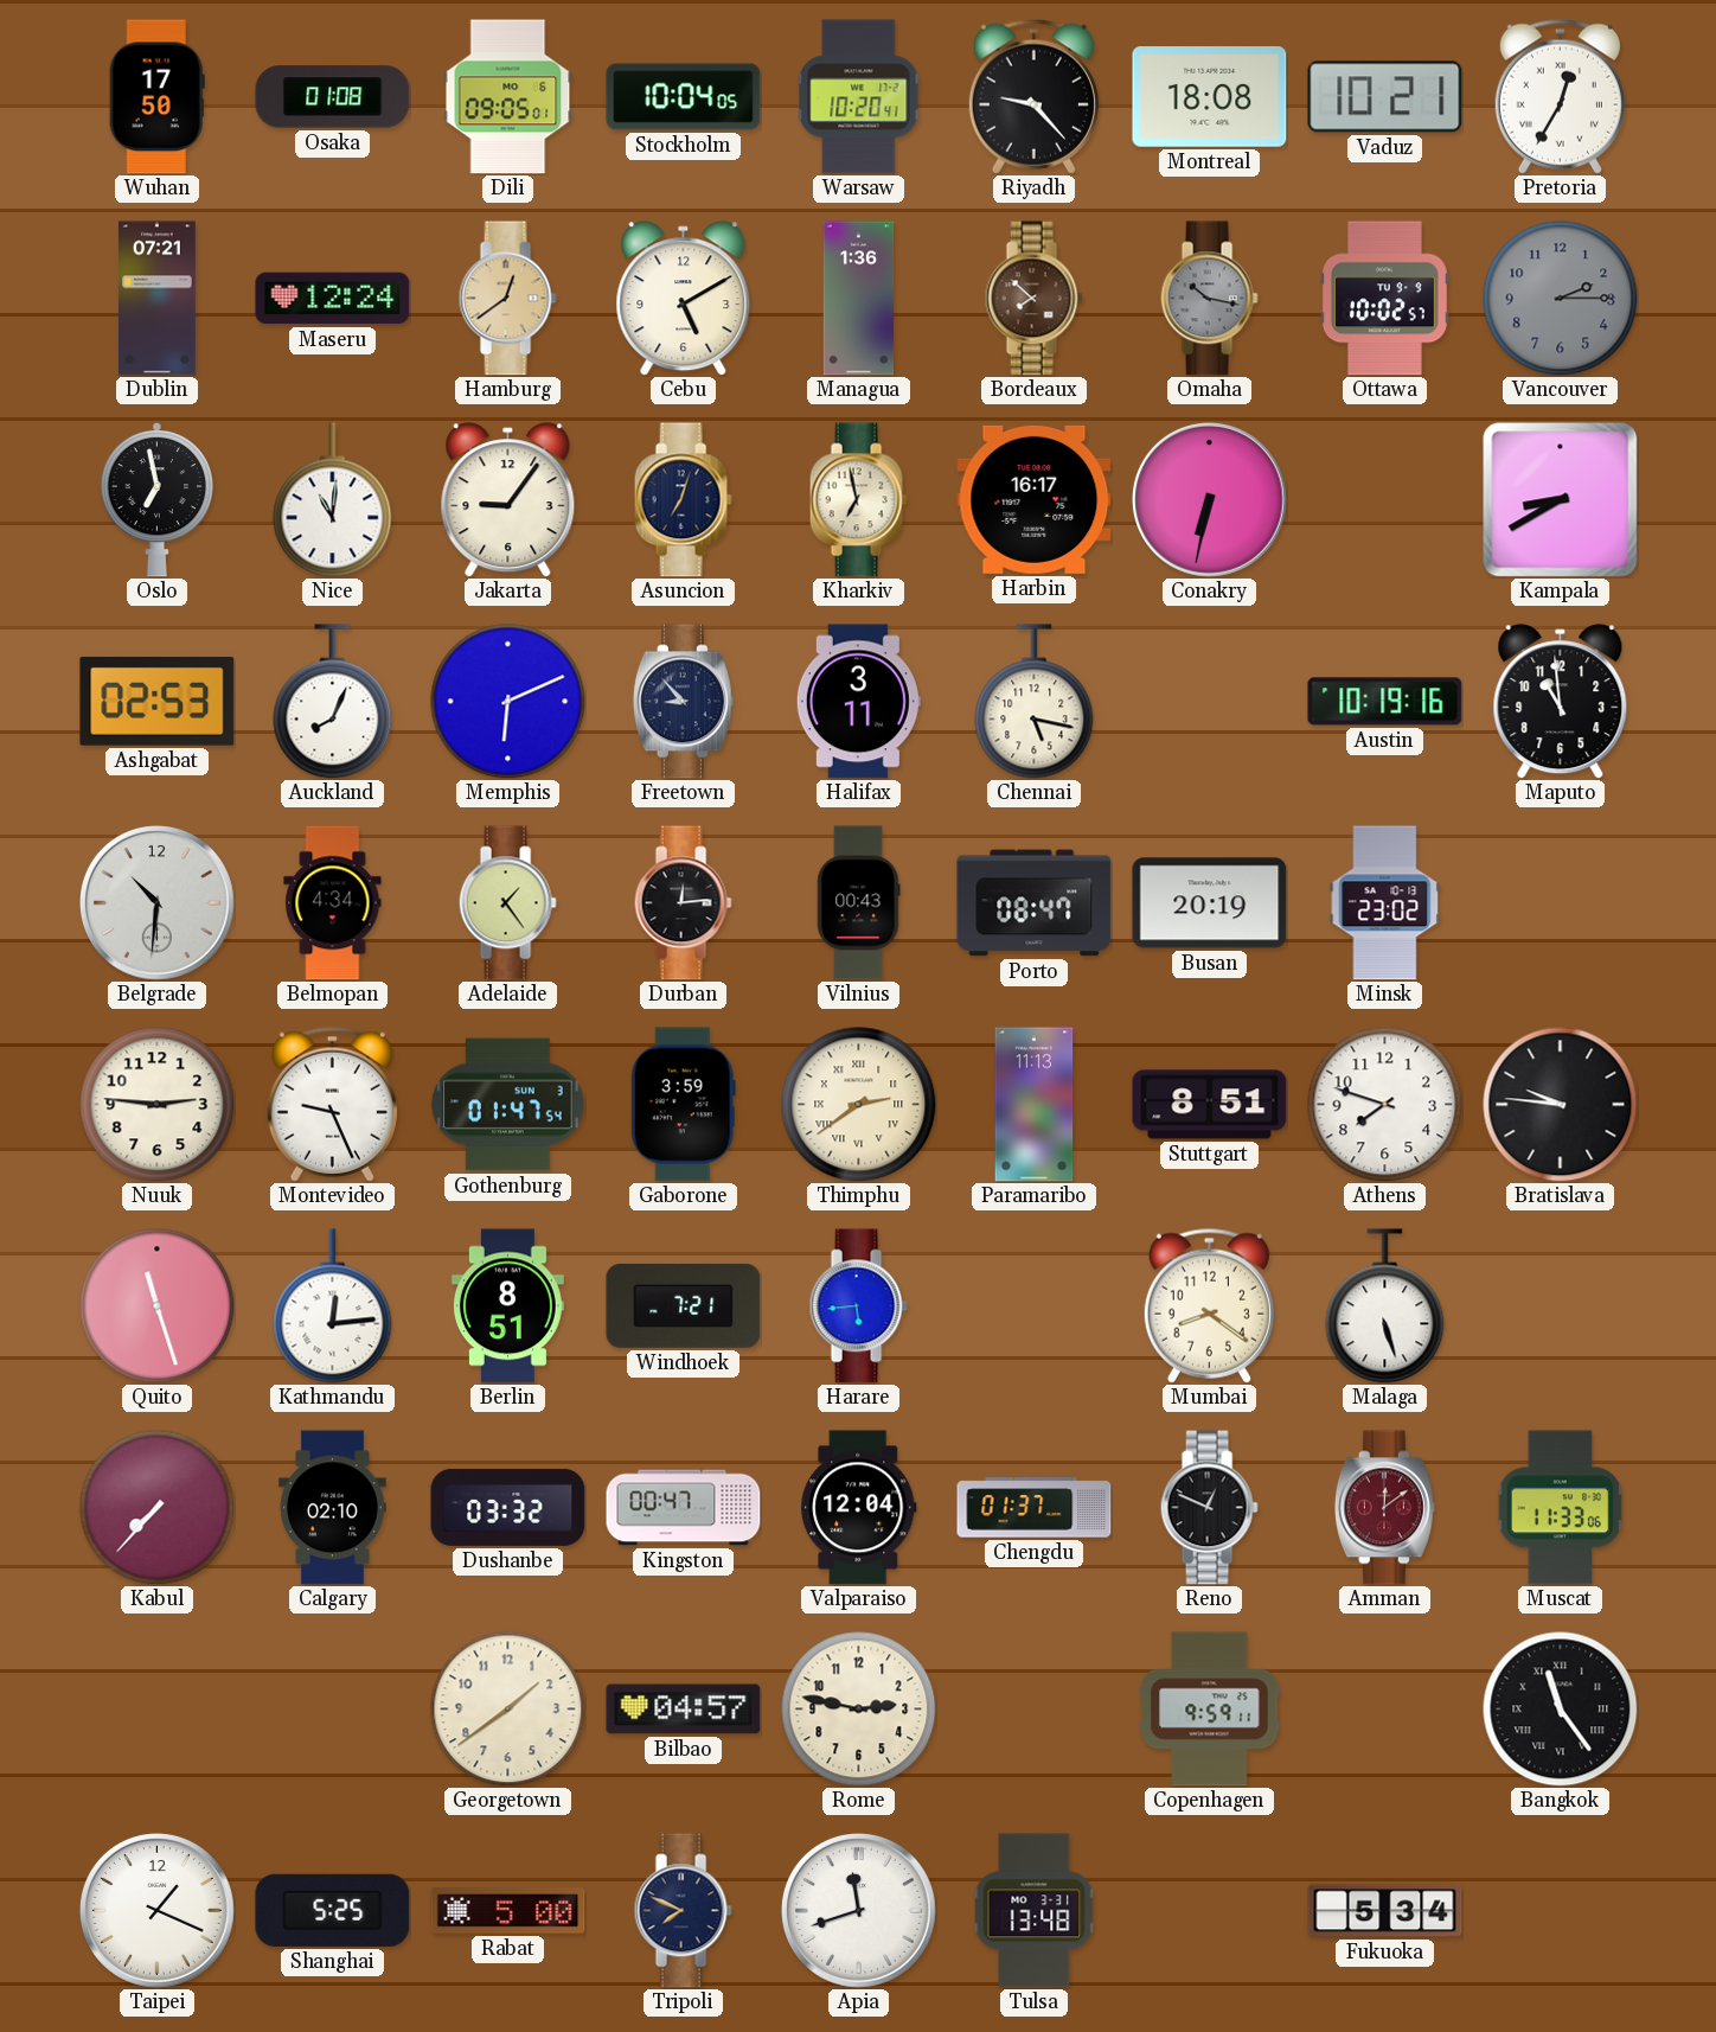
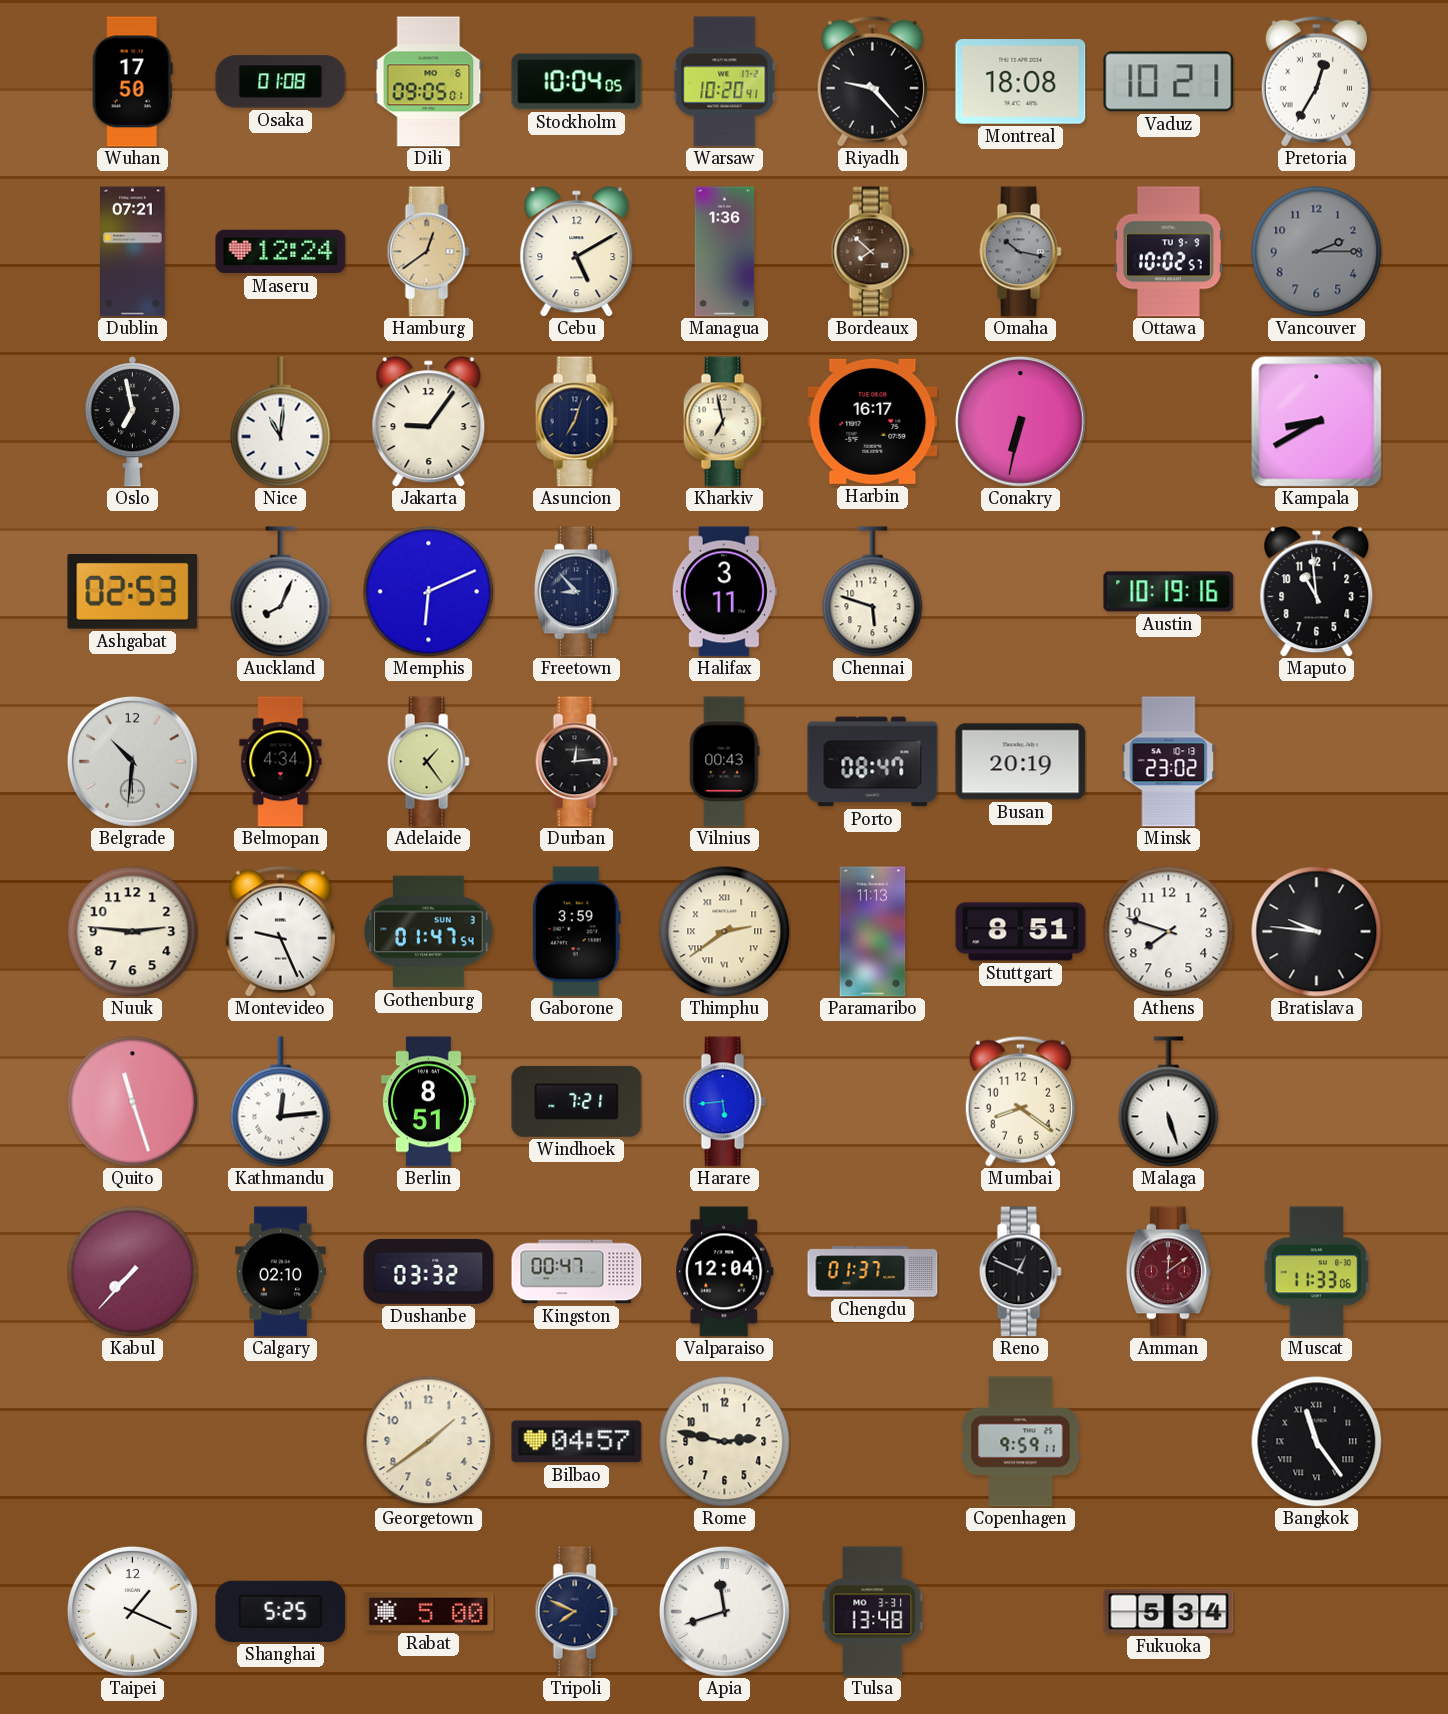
Chennai: 5:17 -> 5:48 (873, 592)
